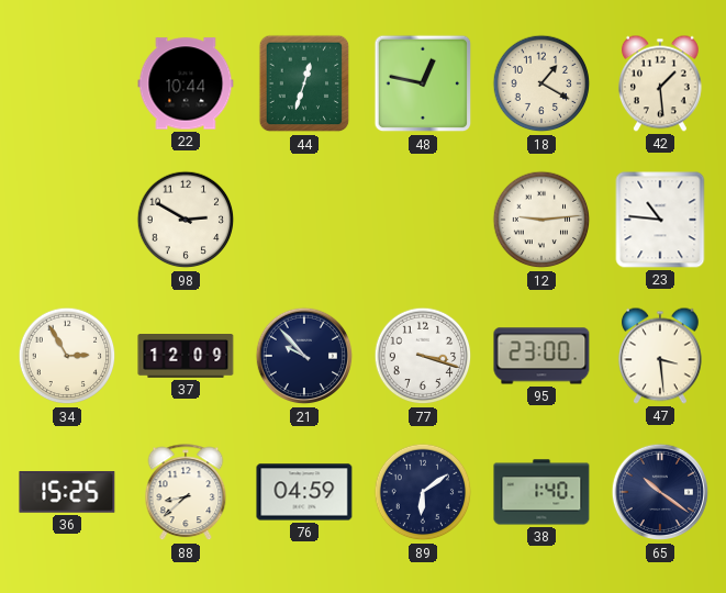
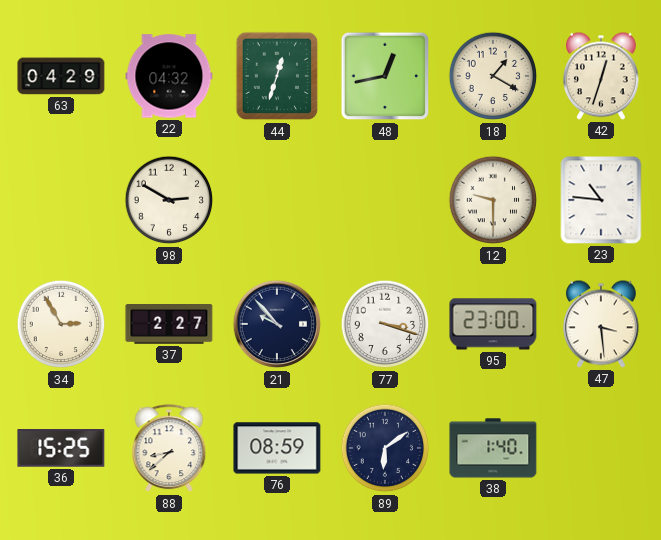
63: none -> 04:29 (61, 76)
22: 10:44 -> 04:32 (169, 76)
48: 12:47 -> 12:43 (385, 76)
42: 1:29 -> 12:33 (601, 76)
12: 9:14 -> 9:30 (493, 200)
37: 12:09 -> 2:27 (169, 325)
76: 04:59 -> 08:59 (277, 448)
65: 10:21 -> none (660, 492)
